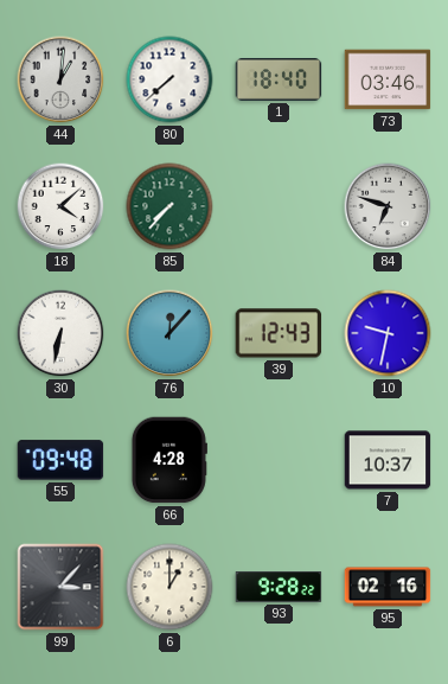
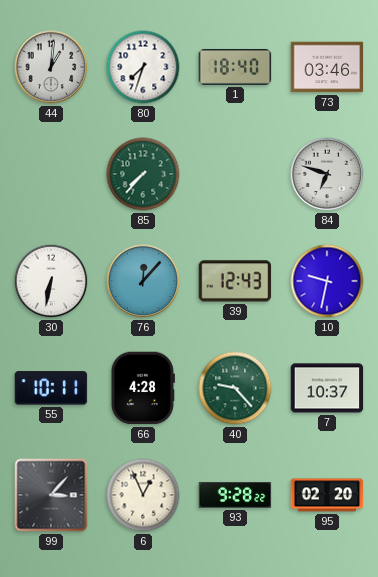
80: 7:38 -> 7:33 (143, 67)
18: 4:08 -> none (60, 206)
55: 09:48 -> 10:11 (51, 388)
40: none -> 9:23 (235, 388)
6: 1:00 -> 12:56 (143, 495)
95: 02:16 -> 02:20 (327, 495)
